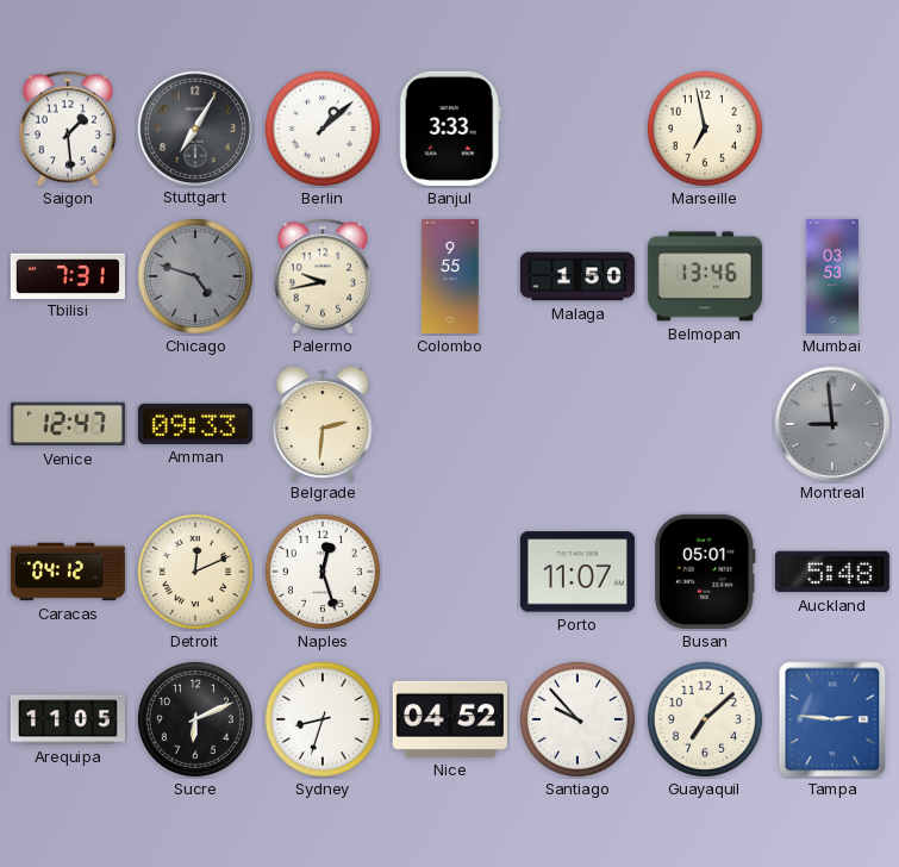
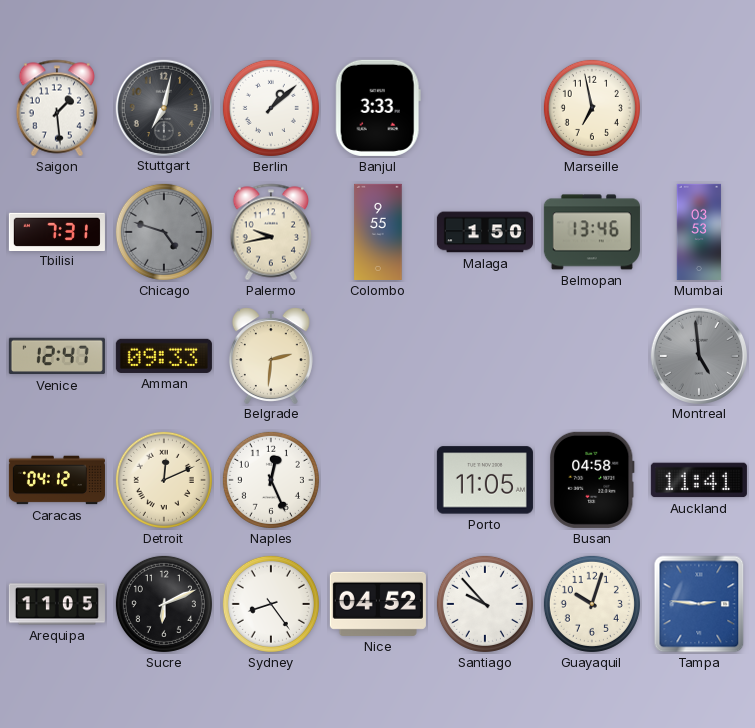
Stuttgart: 7:05 -> 7:02 (163, 107)
Montreal: 8:59 -> 4:59 (698, 355)
Naples: 12:27 -> 12:26 (271, 480)
Porto: 11:07 -> 11:05 (485, 480)
Busan: 05:01 -> 04:58 (593, 480)
Auckland: 5:48 -> 11:41 (699, 480)
Sydney: 8:33 -> 8:24 (271, 604)
Guayaquil: 7:08 -> 10:03 (592, 604)
